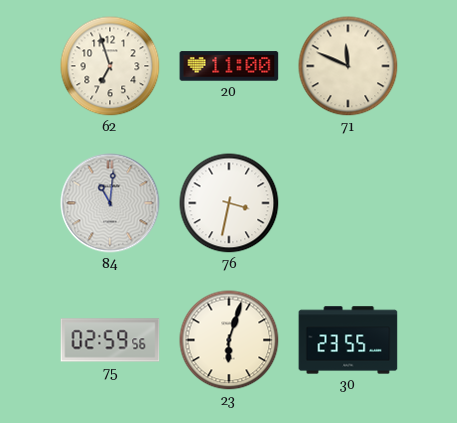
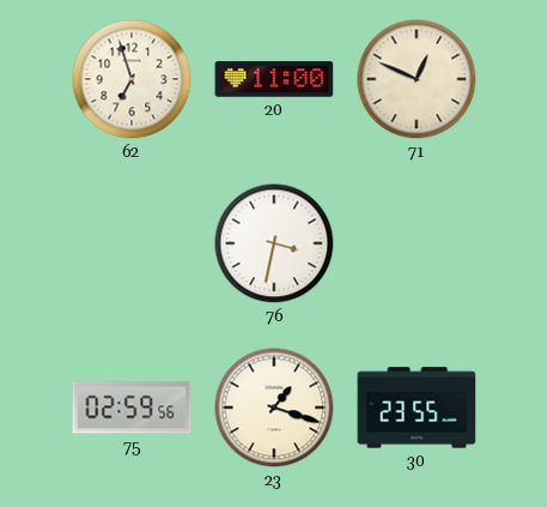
71: 11:49 -> 12:49 (417, 79)
84: 11:01 -> none (110, 203)
23: 6:03 -> 1:18 (274, 408)
